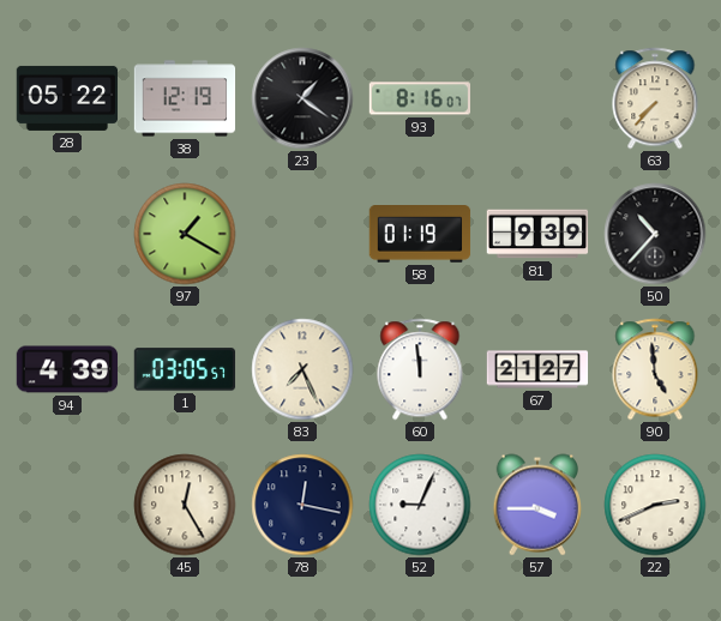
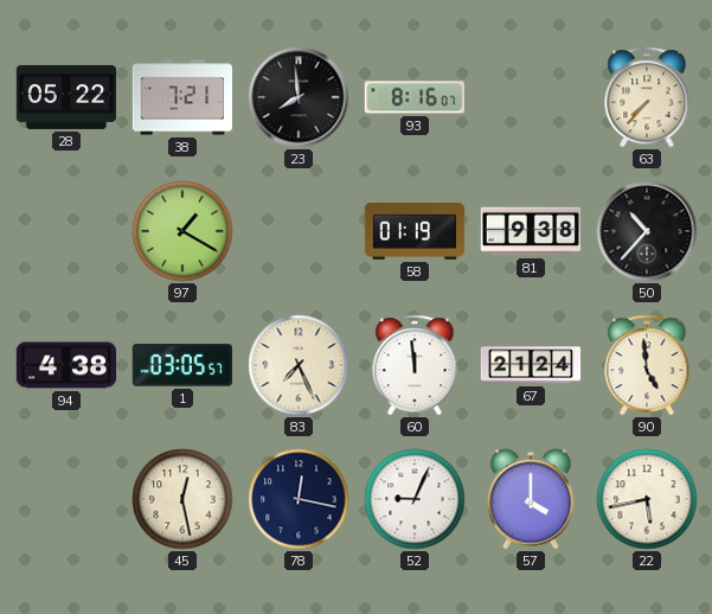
38: 12:19 -> 7:21 (182, 97)
23: 1:21 -> 7:59 (299, 97)
81: 9:39 -> 9:38 (531, 231)
94: 4:39 -> 4:38 (66, 365)
67: 21:27 -> 21:24 (531, 365)
45: 12:25 -> 12:28 (182, 499)
57: 3:45 -> 4:00 (530, 499)
22: 2:41 -> 5:43 (647, 499)
